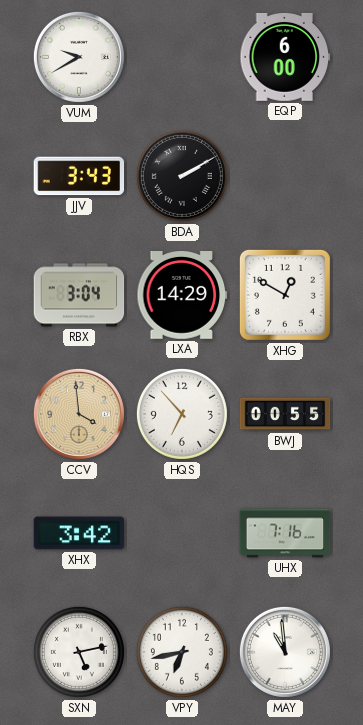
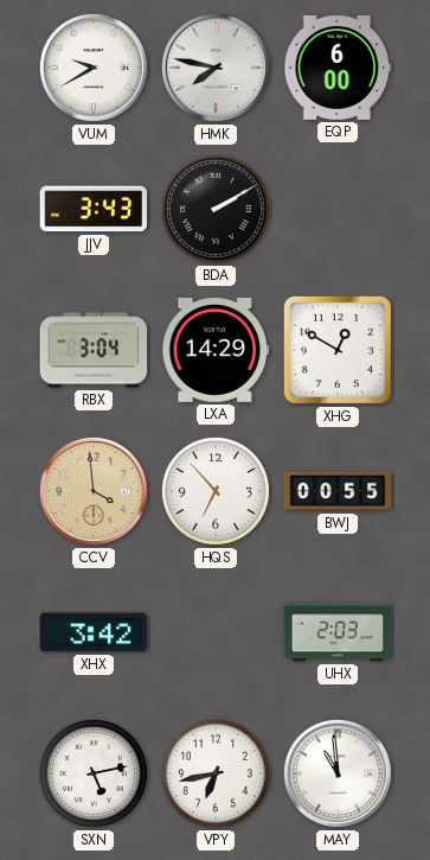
HMK: none -> 7:47 (216, 68)
UHX: 7:16 -> 2:03 (338, 632)
